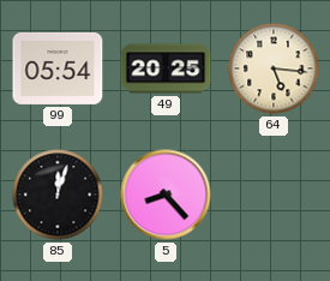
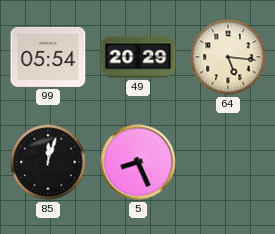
49: 20:25 -> 20:29 (138, 57)
5: 8:23 -> 8:26 (138, 162)
